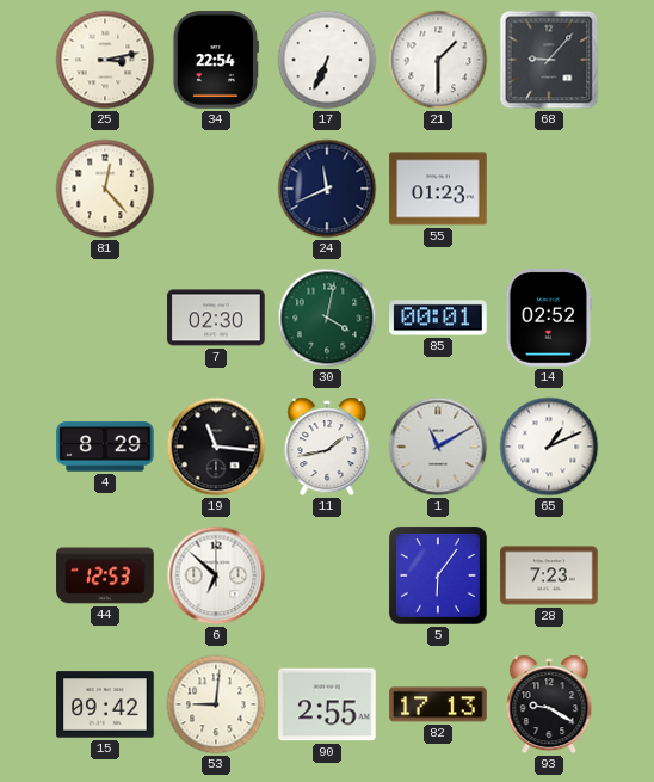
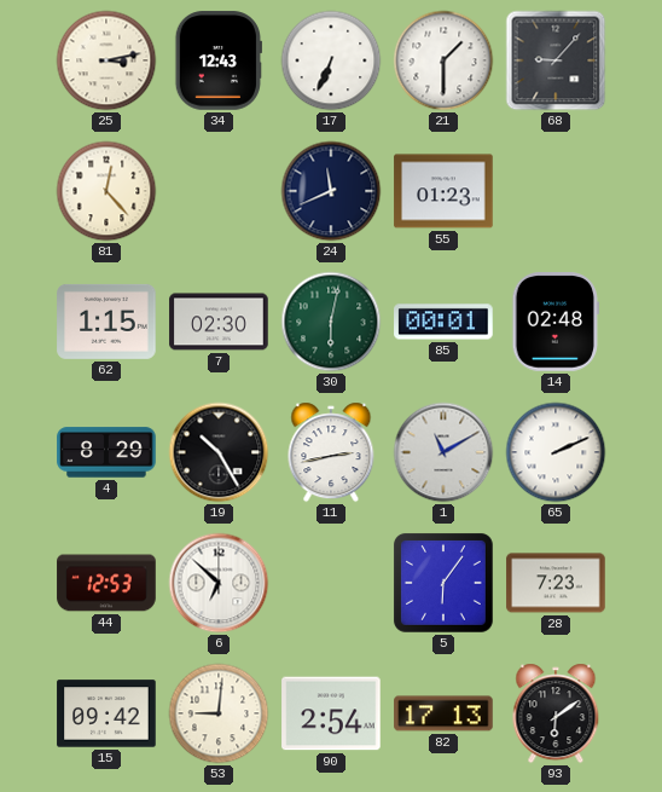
34: 22:54 -> 12:43 (217, 60)
62: none -> 1:15 (106, 322)
30: 4:02 -> 6:02 (331, 322)
14: 02:52 -> 02:48 (556, 322)
19: 11:16 -> 10:25 (219, 452)
11: 1:43 -> 2:43 (331, 452)
65: 1:11 -> 2:11 (556, 452)
90: 2:55 -> 2:54 (331, 713)
93: 9:20 -> 6:09 (556, 713)
